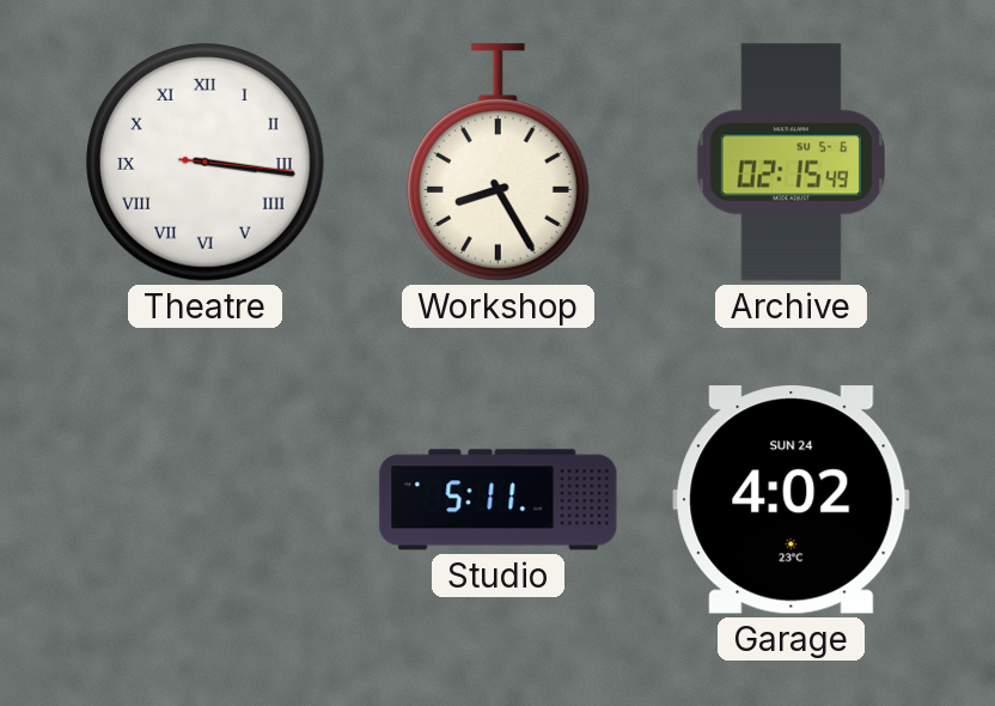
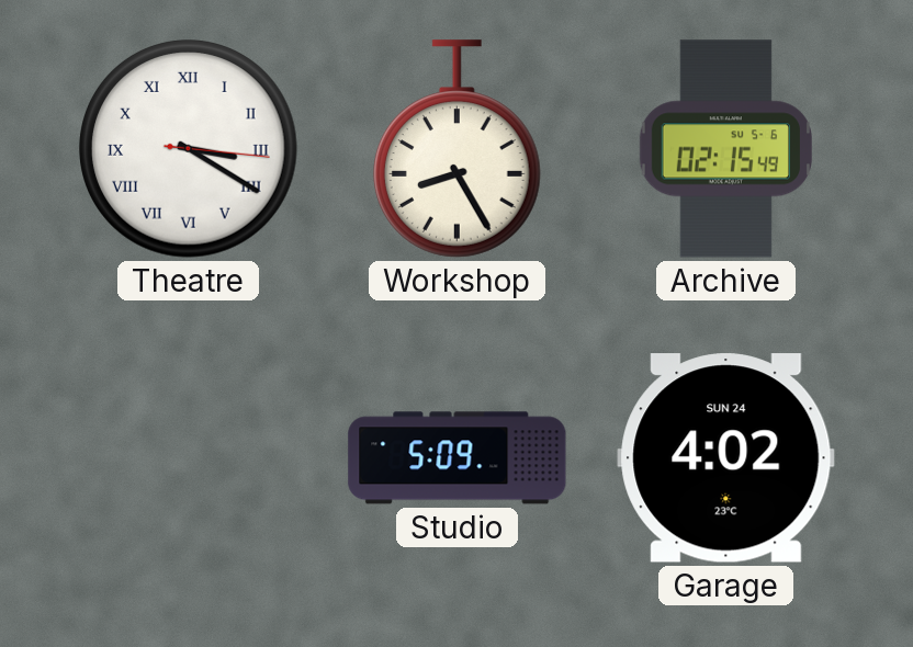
Theatre: 3:16 -> 3:20 (189, 149)
Studio: 5:11 -> 5:09 (458, 458)
